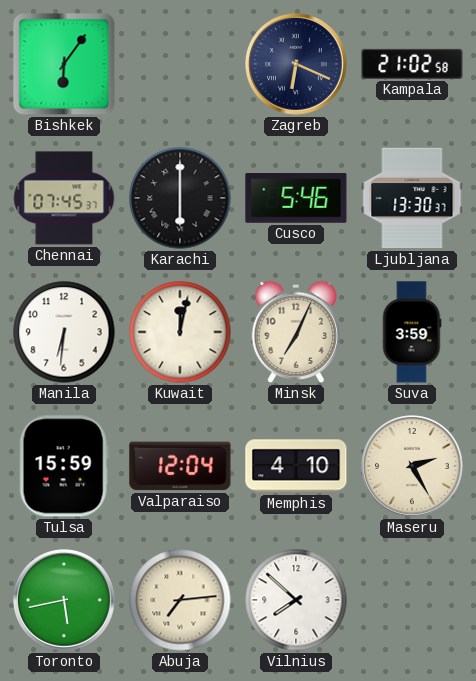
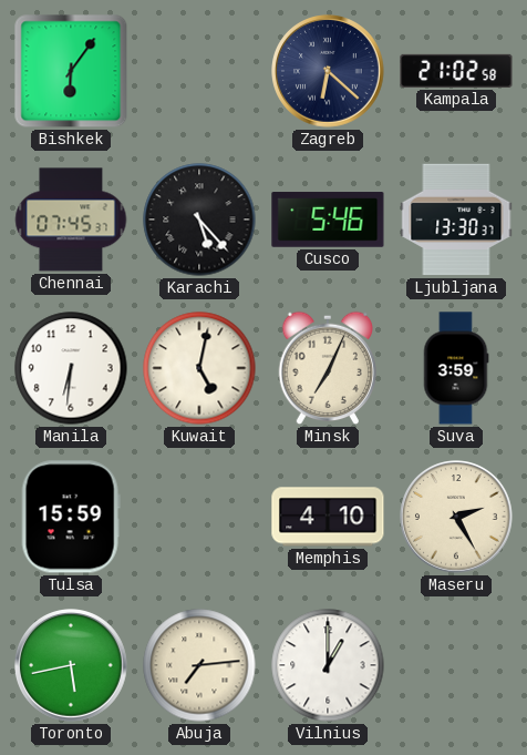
Zagreb: 6:19 -> 6:22 (328, 71)
Karachi: 6:00 -> 5:23 (199, 220)
Kuwait: 12:02 -> 5:02 (199, 368)
Valparaiso: 12:04 -> none (180, 466)
Vilnius: 7:52 -> 1:00 (328, 665)
